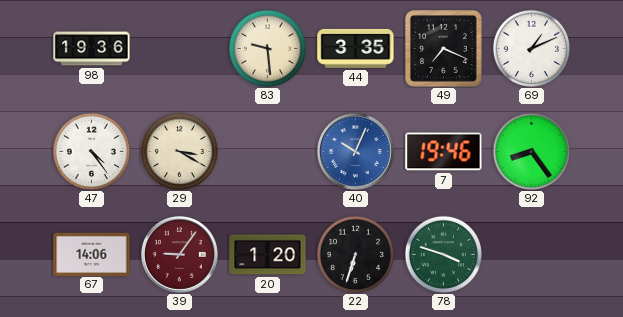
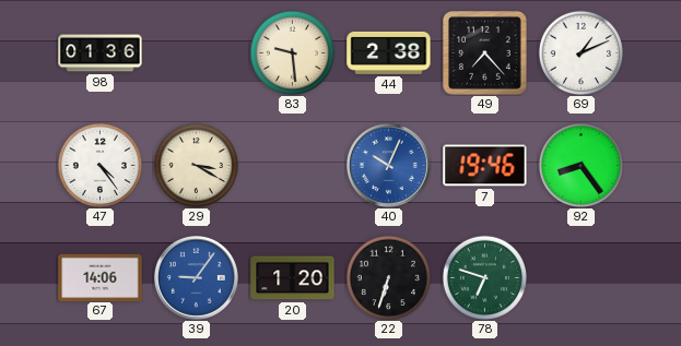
98: 19:36 -> 01:36 (101, 53)
44: 3:35 -> 2:38 (389, 52)
49: 7:19 -> 7:23 (484, 52)
39 dial: burgundy -> blue (196, 277)
78: 3:48 -> 6:48 (484, 277)
